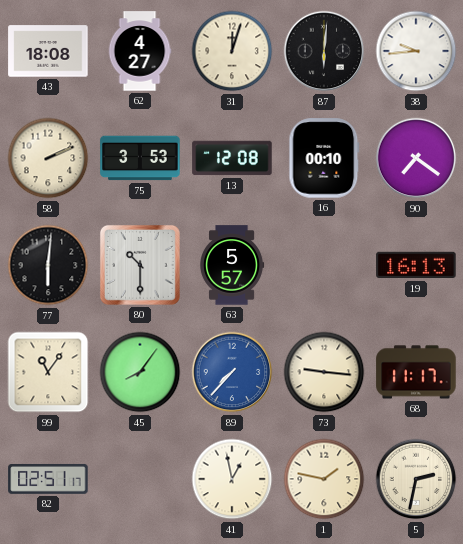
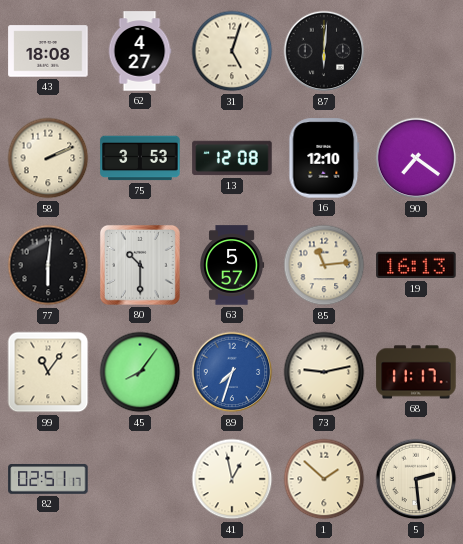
31: 12:03 -> 5:03 (232, 51)
38: 9:44 -> none (416, 51)
16: 00:10 -> 12:10 (324, 158)
85: none -> 11:14 (324, 265)
89: 7:37 -> 7:33 (232, 372)
73: 9:16 -> 9:13 (324, 372)
1: 1:47 -> 1:52 (324, 479)
5: 2:32 -> 2:29 (416, 479)
